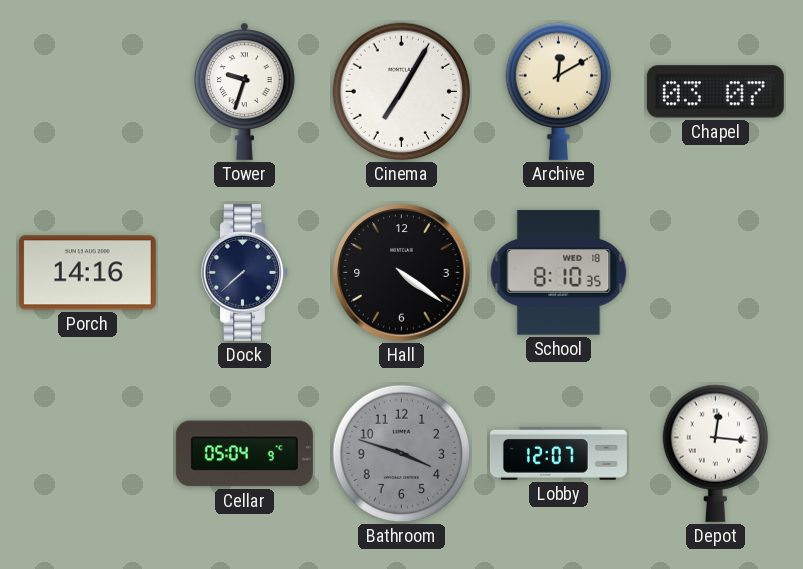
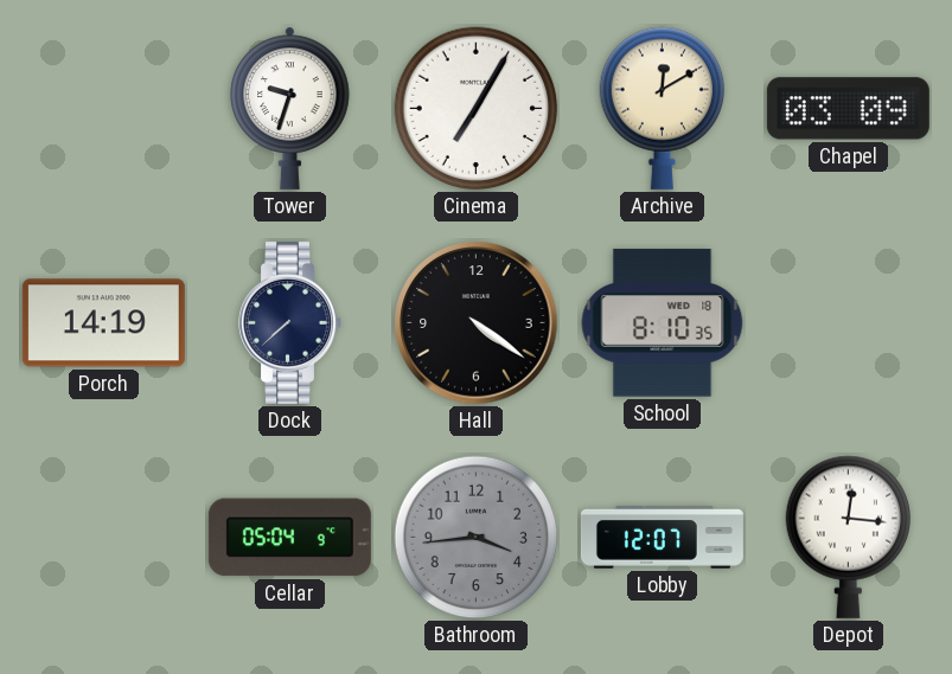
Chapel: 03:07 -> 03:09 (848, 109)
Porch: 14:16 -> 14:19 (103, 323)
Bathroom: 3:48 -> 3:44 (477, 538)
